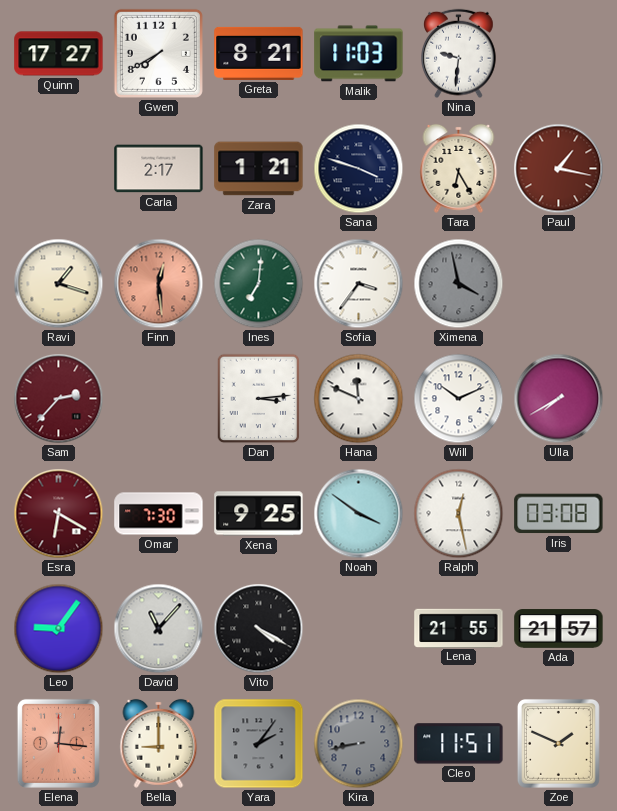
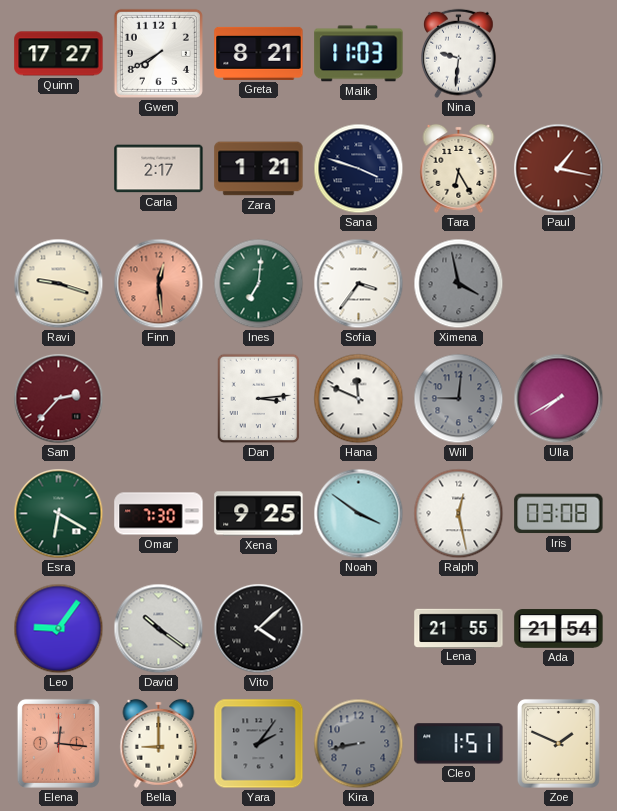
Ravi: 1:18 -> 9:18 (59, 284)
Will: 10:11 -> 9:01 (459, 399)
Will dial: white -> grey (459, 399)
Esra dial: burgundy -> green (59, 514)
David: 11:07 -> 10:21 (159, 629)
Vito: 4:20 -> 4:08 (259, 629)
Ada: 21:57 -> 21:54 (559, 629)
Cleo: 11:51 -> 1:51 (459, 744)
